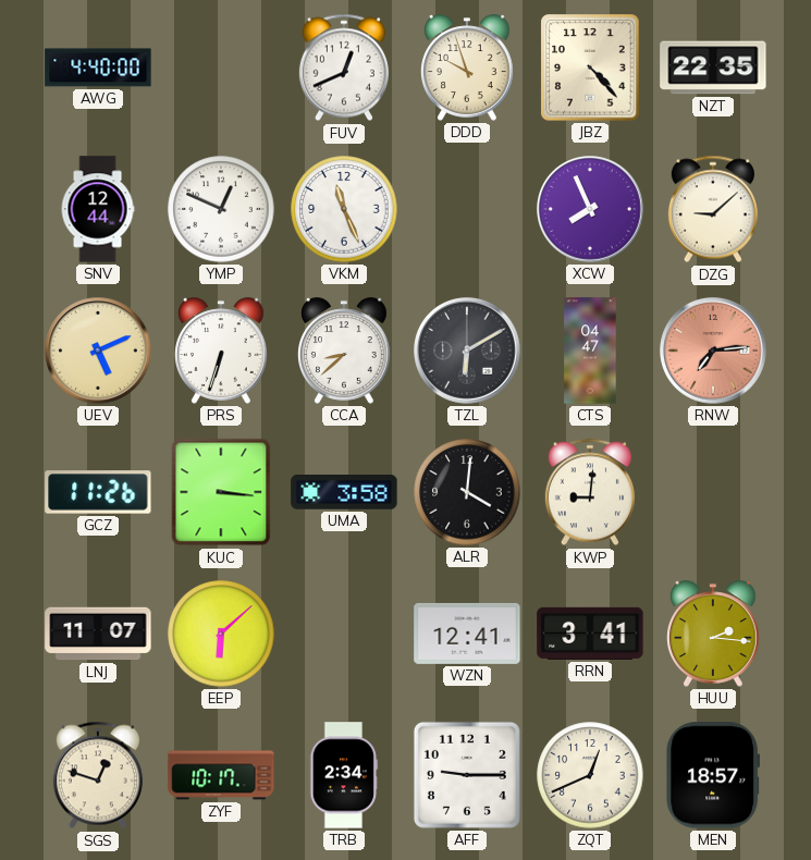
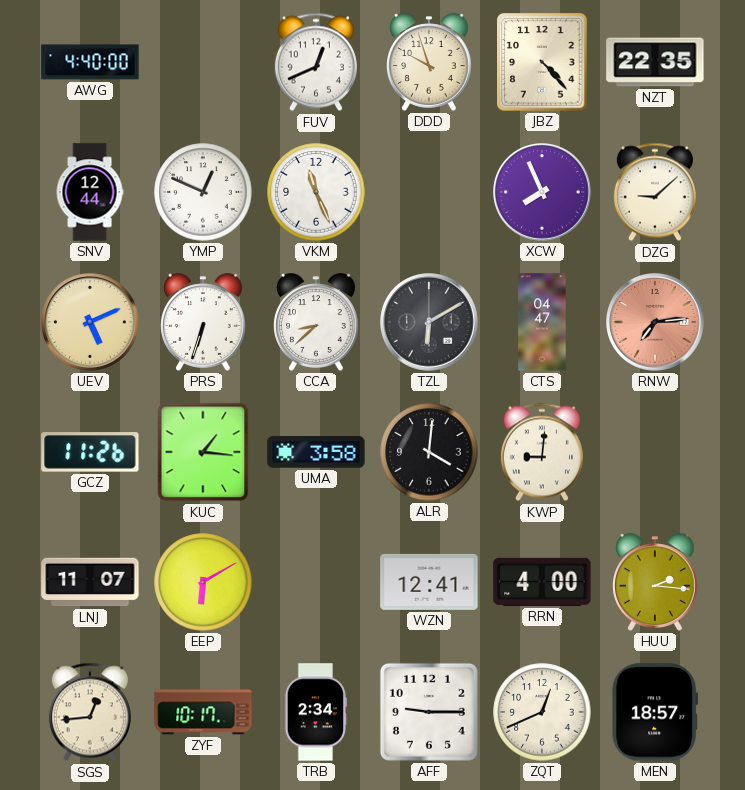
KUC: 3:16 -> 1:16 (203, 452)
EEP: 6:08 -> 6:10 (203, 582)
RRN: 3:41 -> 4:00 (542, 582)
SGS: 12:48 -> 12:44 (90, 712)
